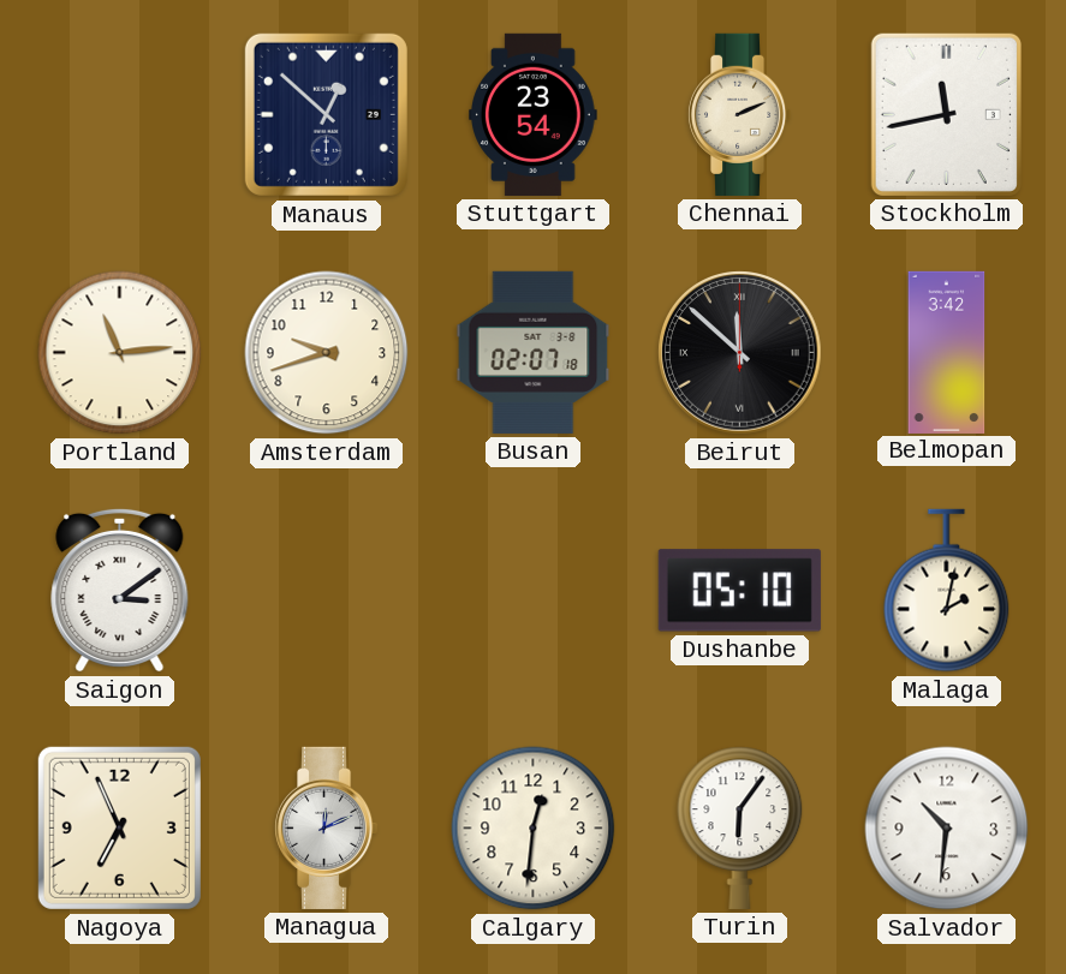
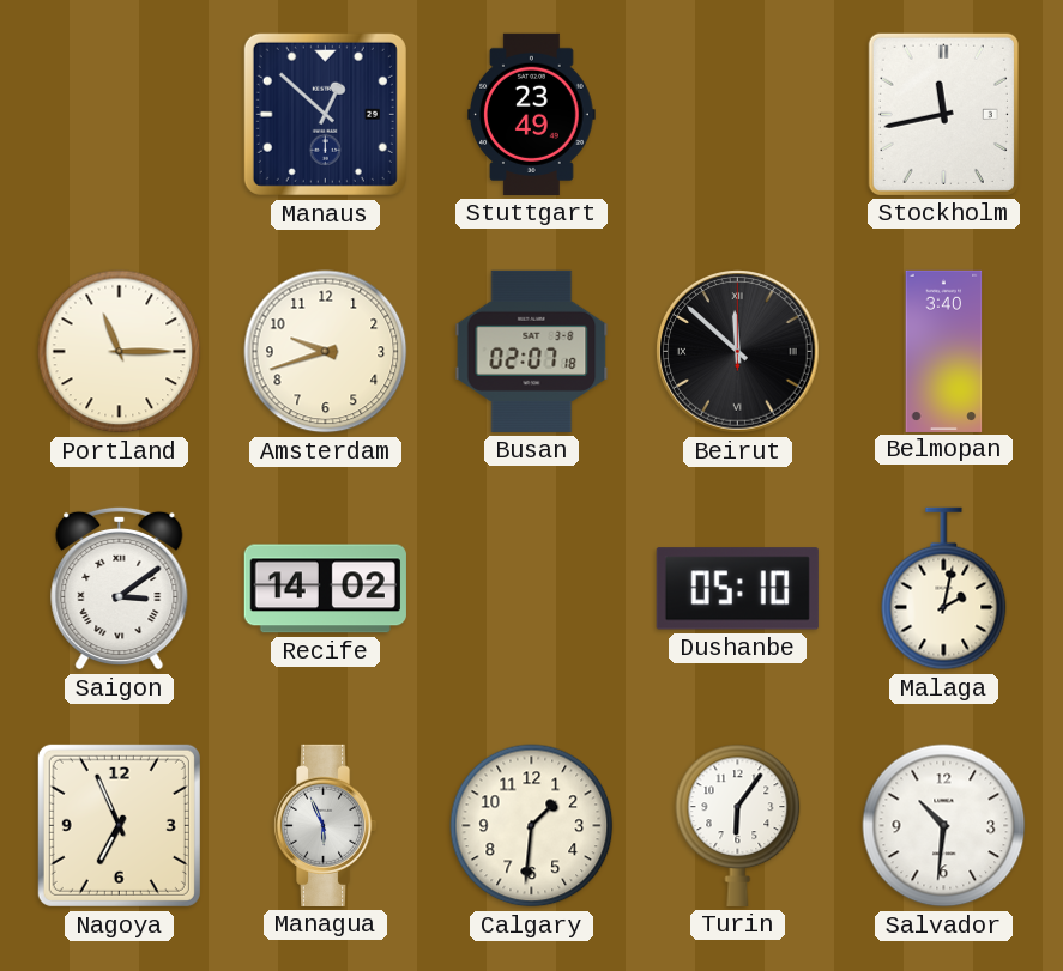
Stuttgart: 23:54 -> 23:49 (532, 114)
Chennai: 2:11 -> none (739, 114)
Portland: 11:14 -> 11:15 (120, 352)
Belmopan: 3:42 -> 3:40 (944, 351)
Recife: none -> 14:02 (325, 589)
Managua: 12:11 -> 5:56 (325, 825)
Calgary: 12:31 -> 1:31 (532, 826)
